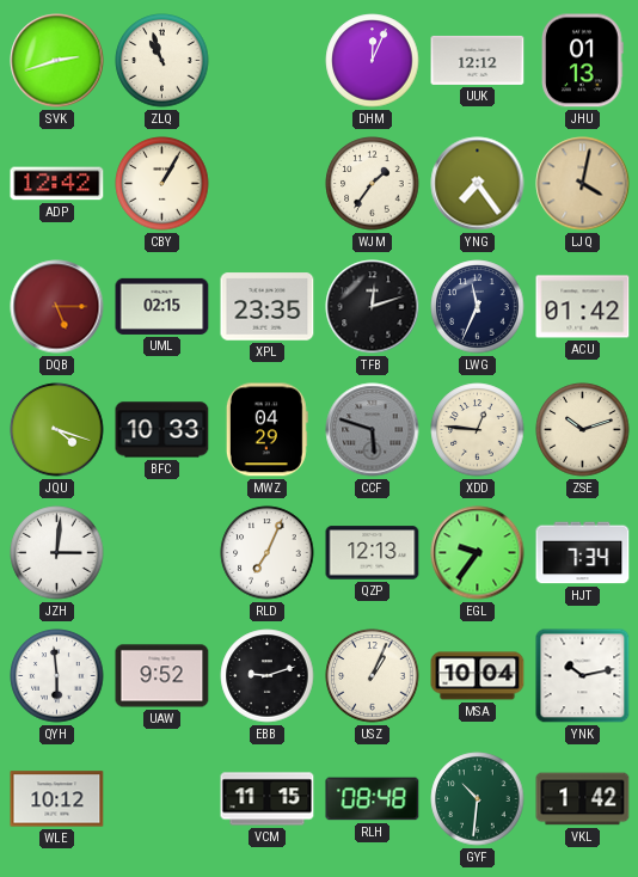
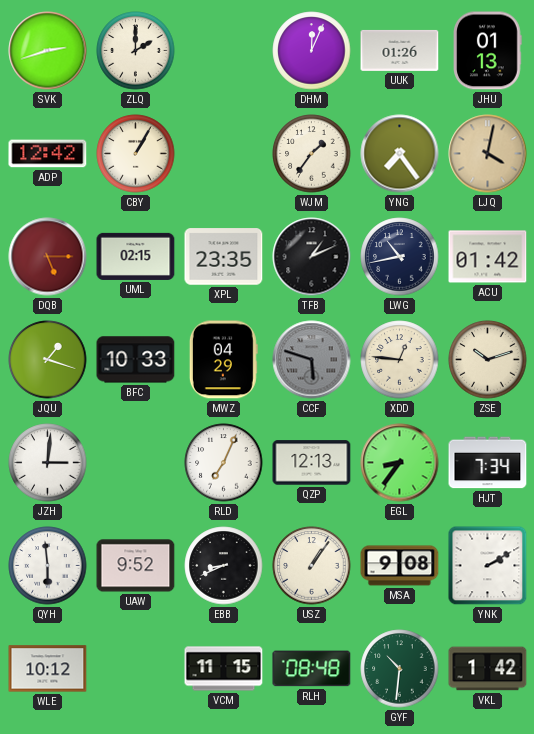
ZLQ: 10:57 -> 2:00 (136, 51)
UUK: 12:12 -> 01:26 (400, 50)
TFB: 12:12 -> 1:11 (312, 257)
LWG: 11:34 -> 10:43 (400, 257)
JQU: 4:18 -> 1:18 (48, 360)
EGL: 9:36 -> 8:36 (400, 463)
EBB: 9:12 -> 8:41 (224, 566)
USZ: 1:04 -> 1:06 (312, 566)
MSA: 10:04 -> 9:08 (400, 566)
YNK: 10:13 -> 2:10 (488, 566)
